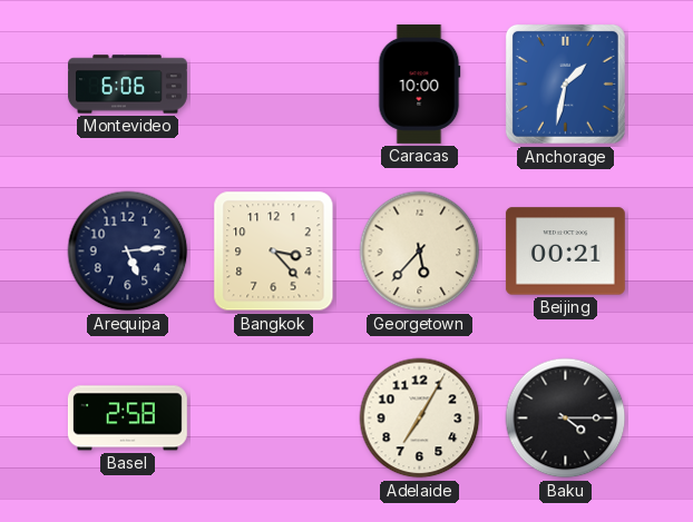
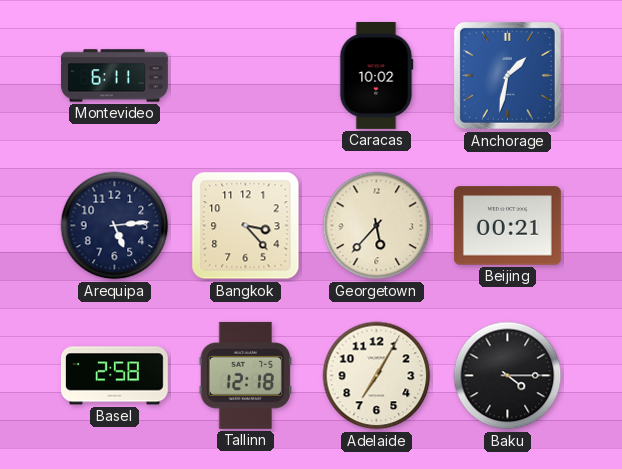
Montevideo: 6:06 -> 6:11 (115, 76)
Caracas: 10:00 -> 10:02 (377, 75)
Tallinn: none -> 12:18 (246, 375)
